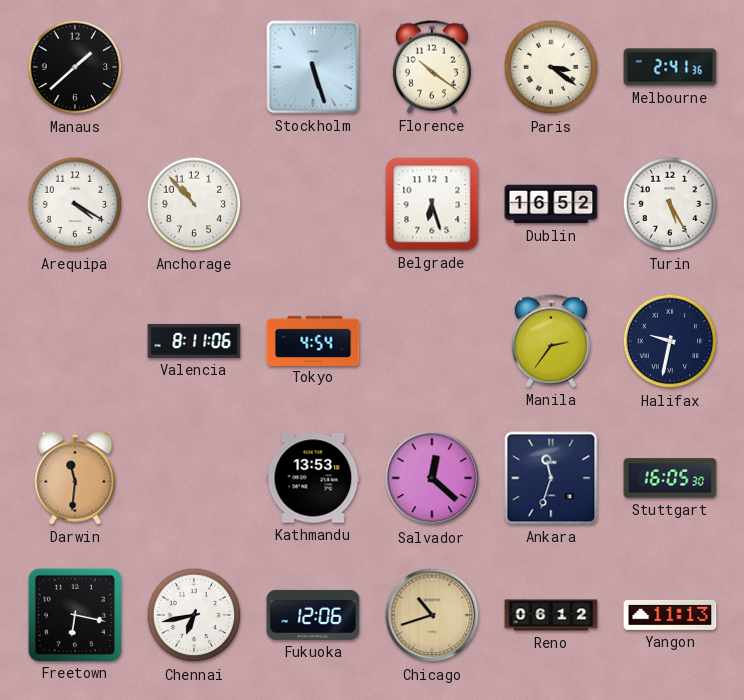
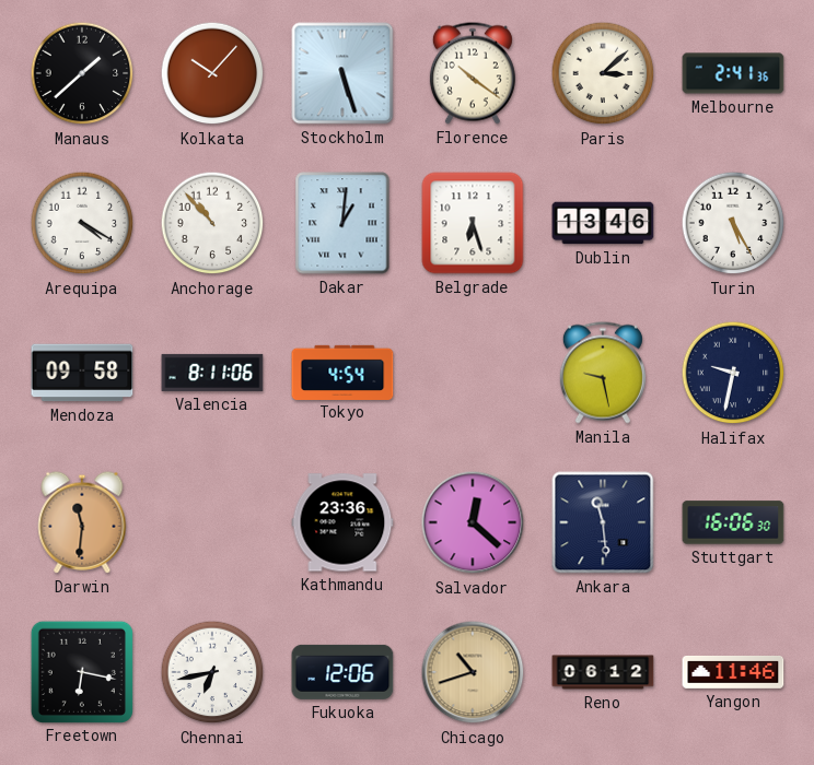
Kolkata: none -> 10:07 (212, 73)
Paris: 3:21 -> 3:08 (603, 73)
Dakar: none -> 1:01 (342, 223)
Dublin: 16:52 -> 13:46 (603, 223)
Mendoza: none -> 09:58 (82, 373)
Manila: 2:36 -> 9:28 (603, 373)
Kathmandu: 13:53 -> 23:36 (342, 522)
Ankara: 11:33 -> 11:29 (603, 522)
Stuttgart: 16:05 -> 16:06 (733, 522)
Yangon: 11:13 -> 11:46 (733, 672)
